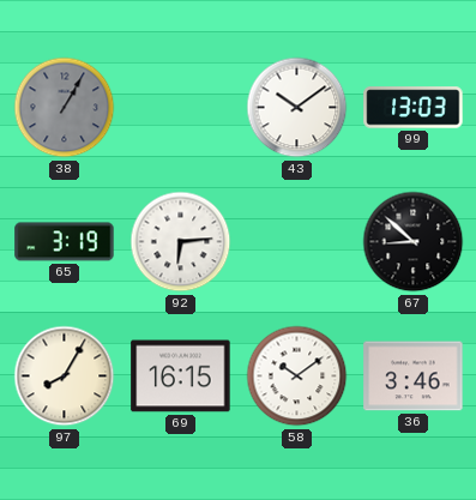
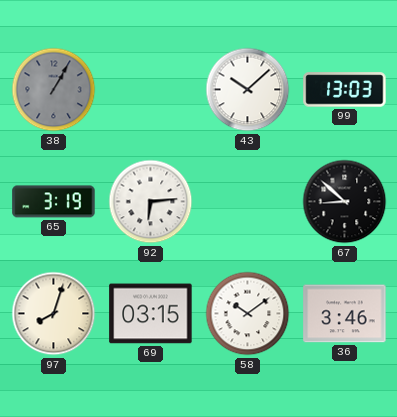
43: 10:09 -> 10:08 (248, 90)
97: 8:05 -> 8:03 (54, 314)
69: 16:15 -> 03:15 (151, 314)
